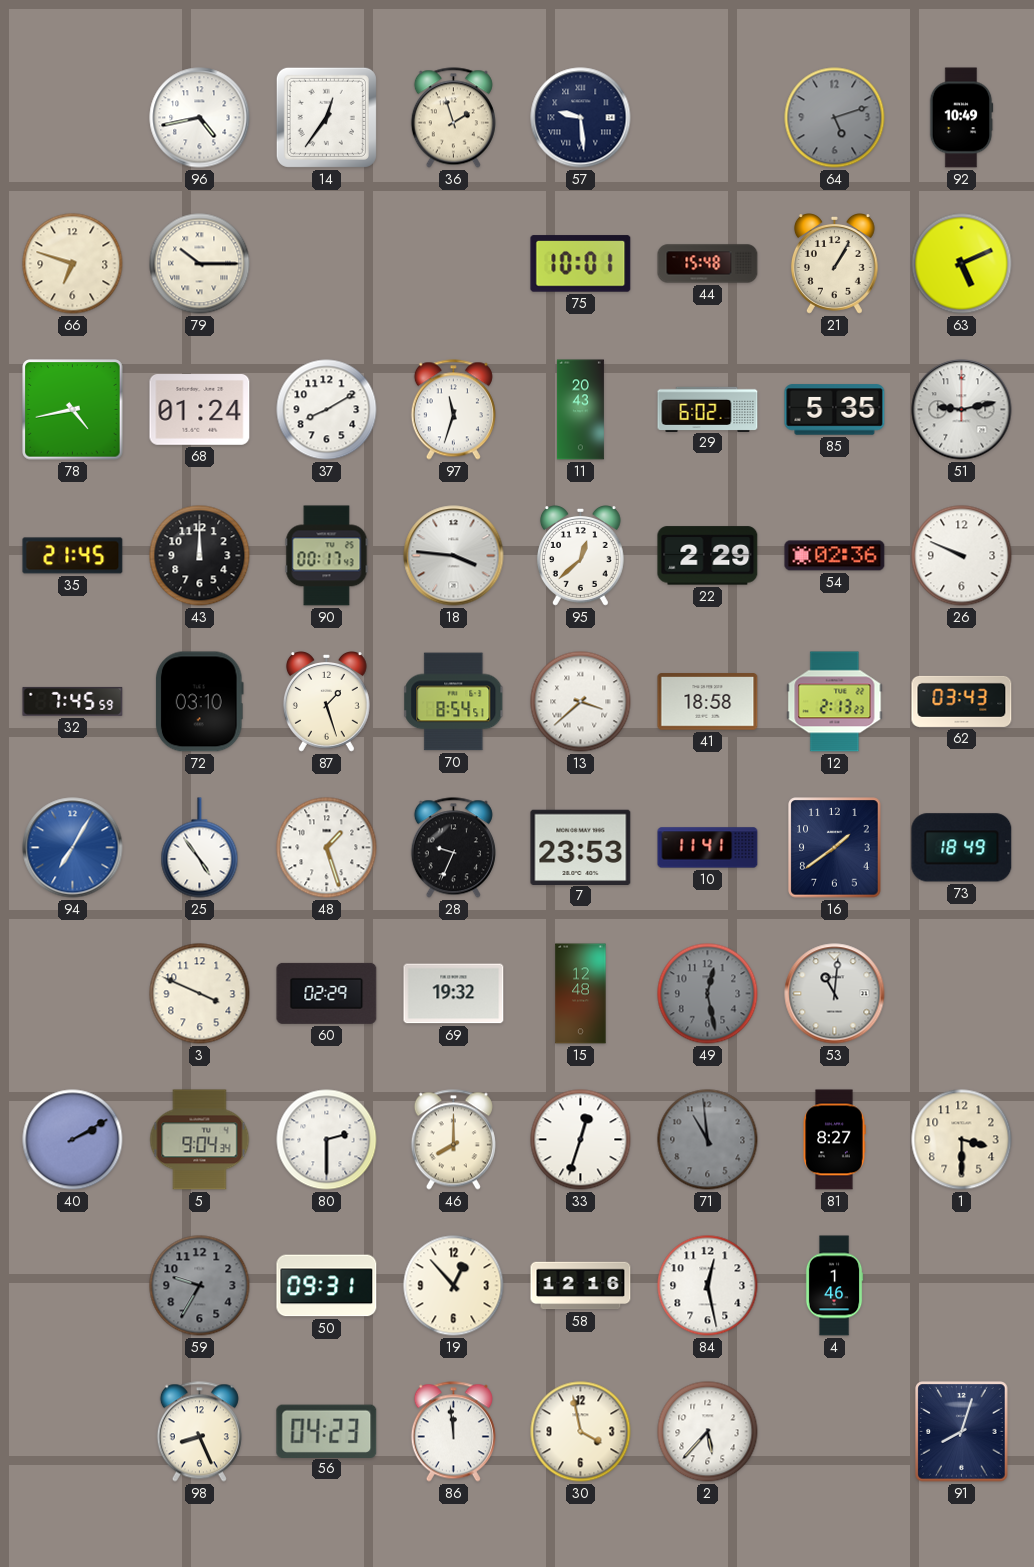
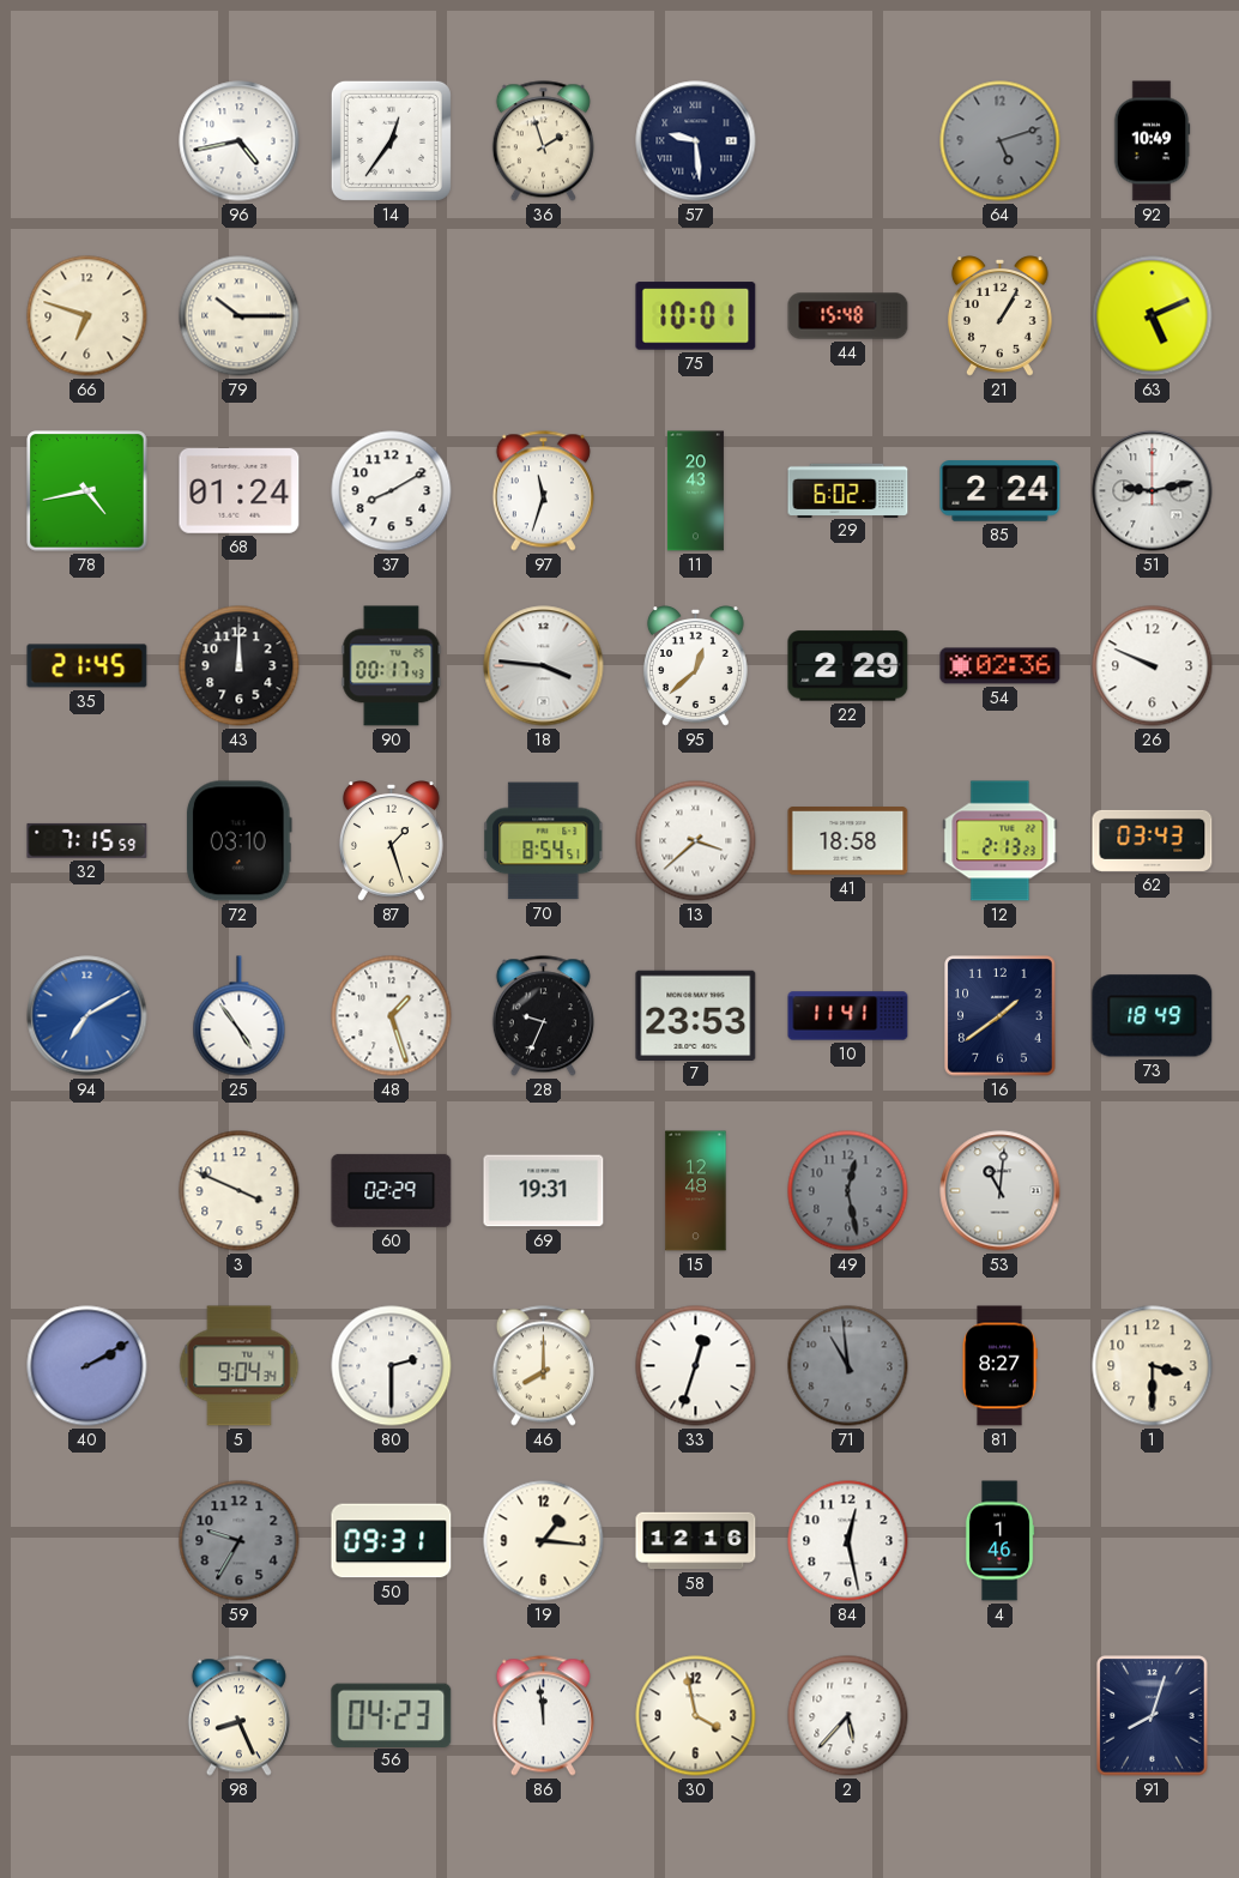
85: 5:35 -> 2:24 (1001, 491)
32: 7:45 -> 7:15 (87, 840)
94: 7:05 -> 7:10 (87, 1016)
69: 19:32 -> 19:31 (544, 1191)
19: 12:53 -> 1:16 (544, 1541)
